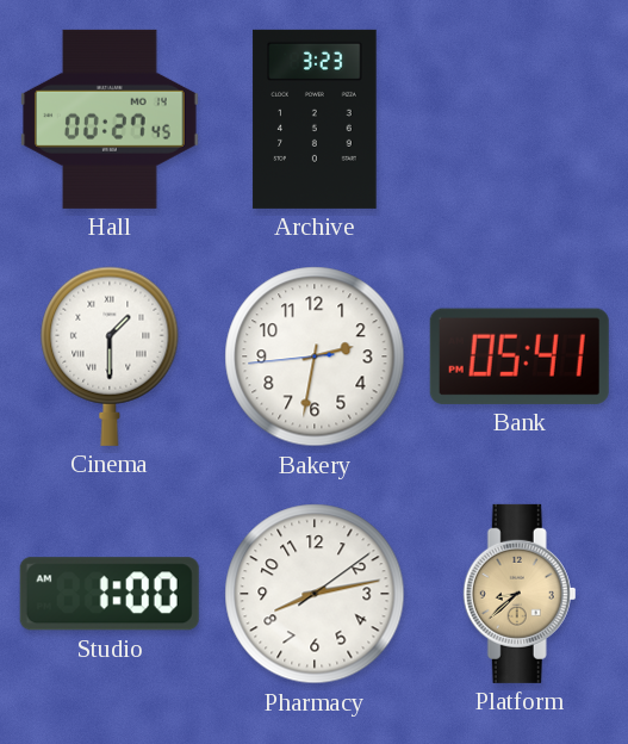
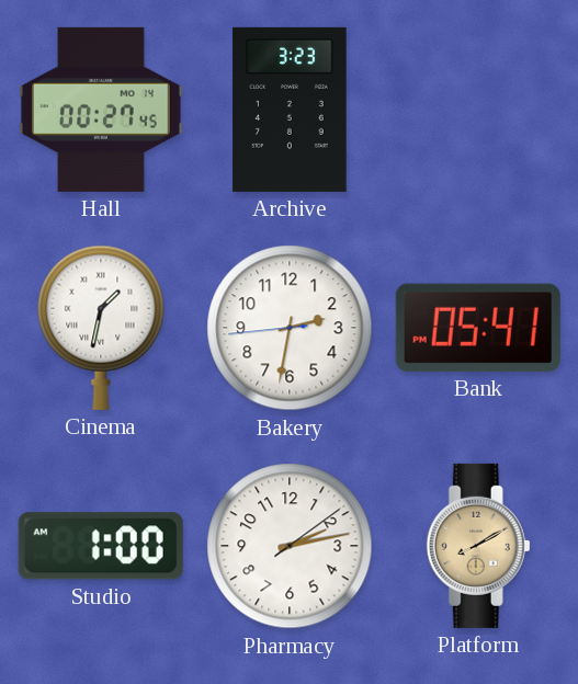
Cinema: 1:30 -> 1:32 (101, 328)
Pharmacy: 8:13 -> 2:13 (290, 546)
Platform: 8:38 -> 8:10 (478, 546)
